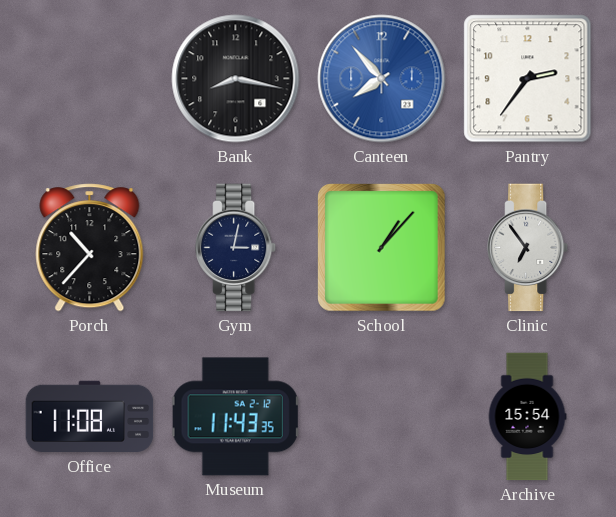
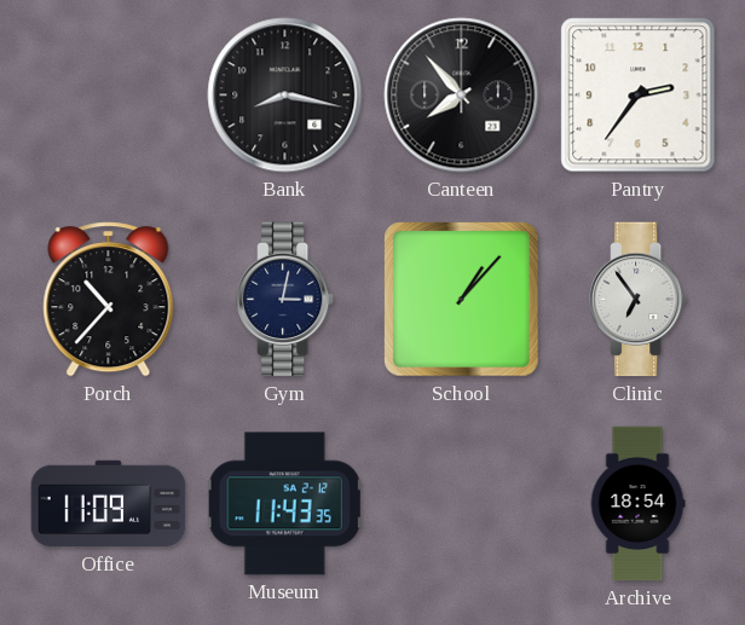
Canteen dial: blue -> black (462, 96)
Office: 11:08 -> 11:09 (109, 504)
Archive: 15:54 -> 18:54 (637, 504)
